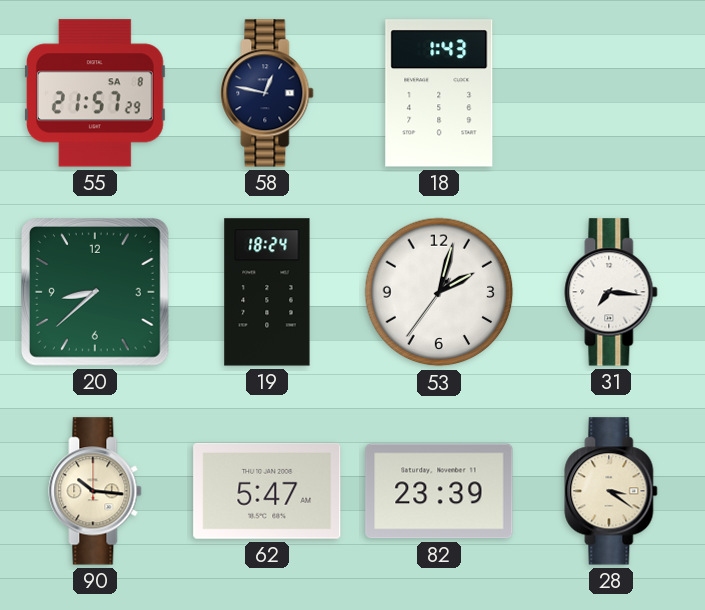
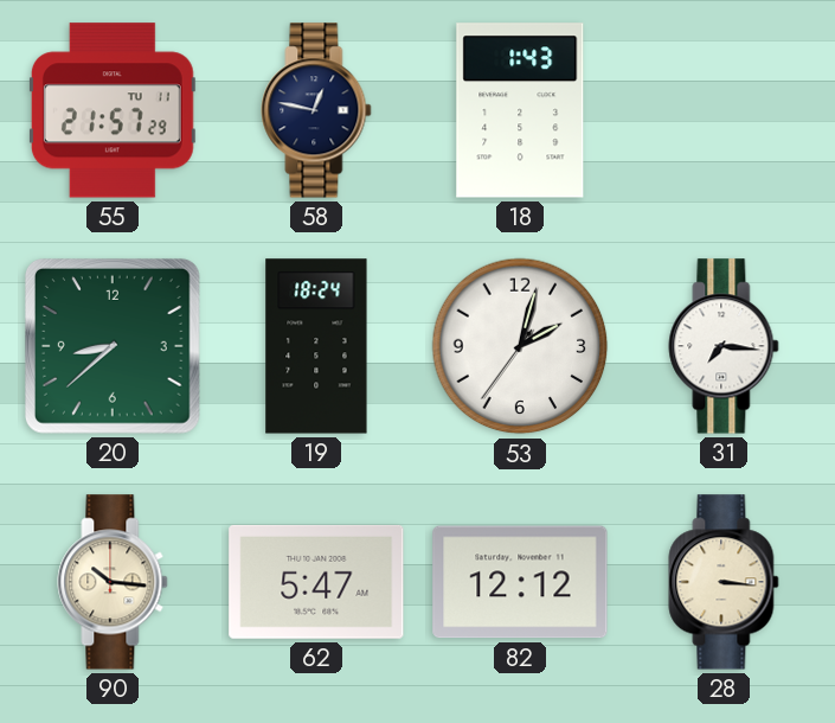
55 date: SA 8 -> TU 11 (113, 110)
82: 23:39 -> 12:12 (520, 582)
28: 3:21 -> 3:16 (724, 582)
